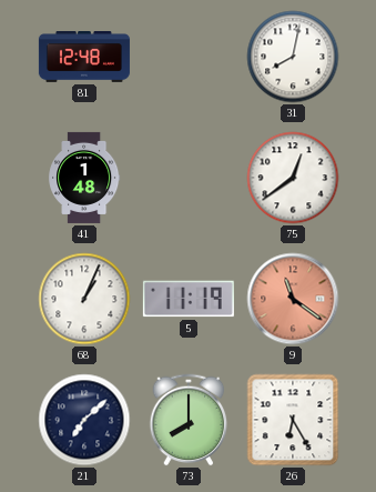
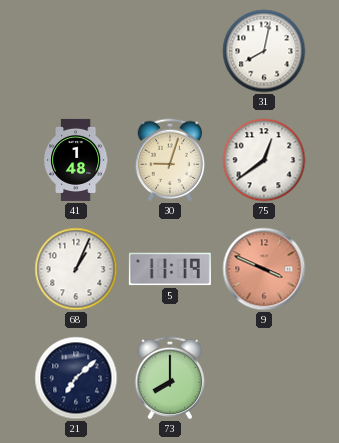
81: 12:48 -> none (84, 58)
30: none -> 9:03 (170, 160)
9: 11:21 -> 3:49 (264, 269)
26: 6:25 -> none (293, 420)
